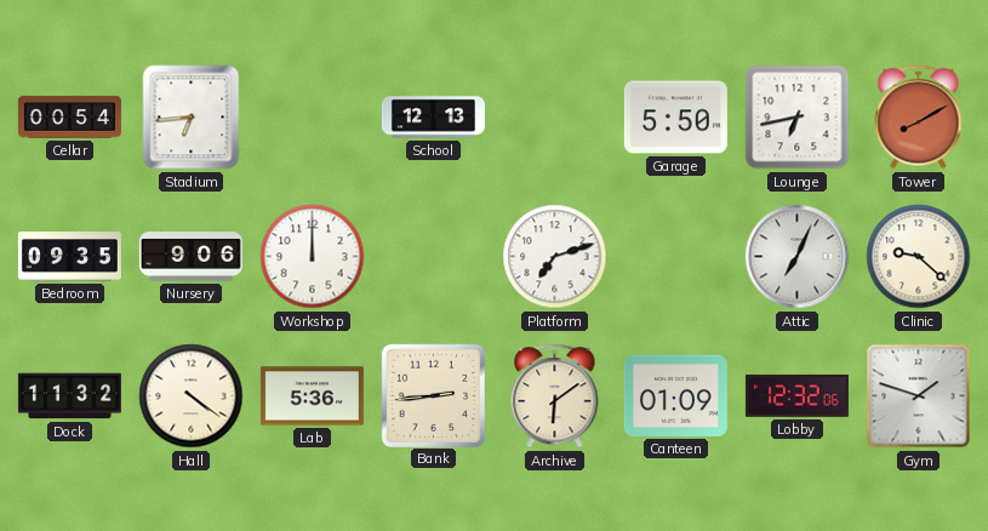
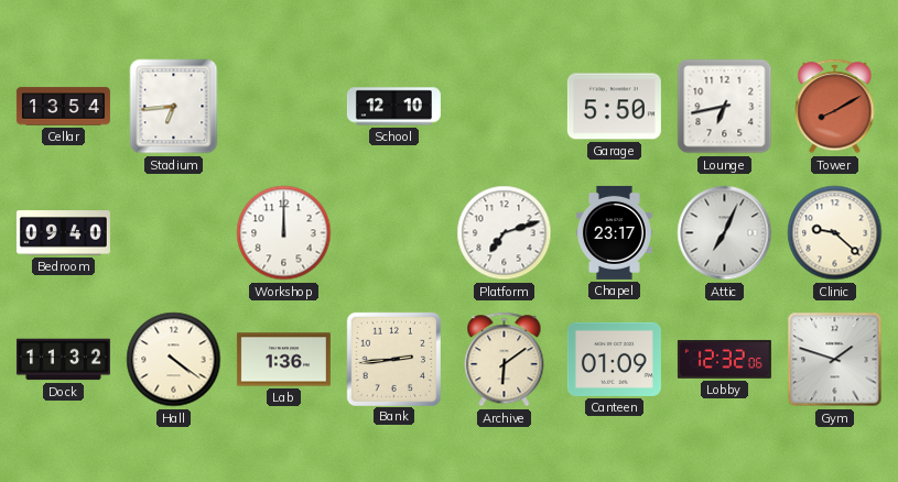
Cellar: 00:54 -> 13:54 (63, 107)
School: 12:13 -> 12:10 (393, 107)
Bedroom: 09:35 -> 09:40 (63, 233)
Nursery: 9:06 -> none (190, 257)
Chapel: none -> 23:17 (614, 232)
Lab: 5:36 -> 1:36 (283, 360)
